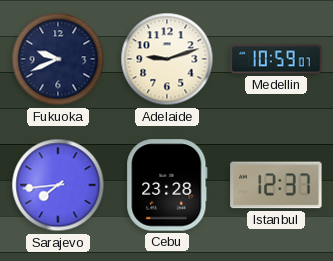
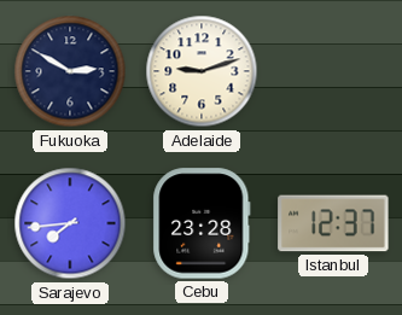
Fukuoka: 9:41 -> 2:50 (70, 71)
Medellin: 10:59 -> none (276, 59)
